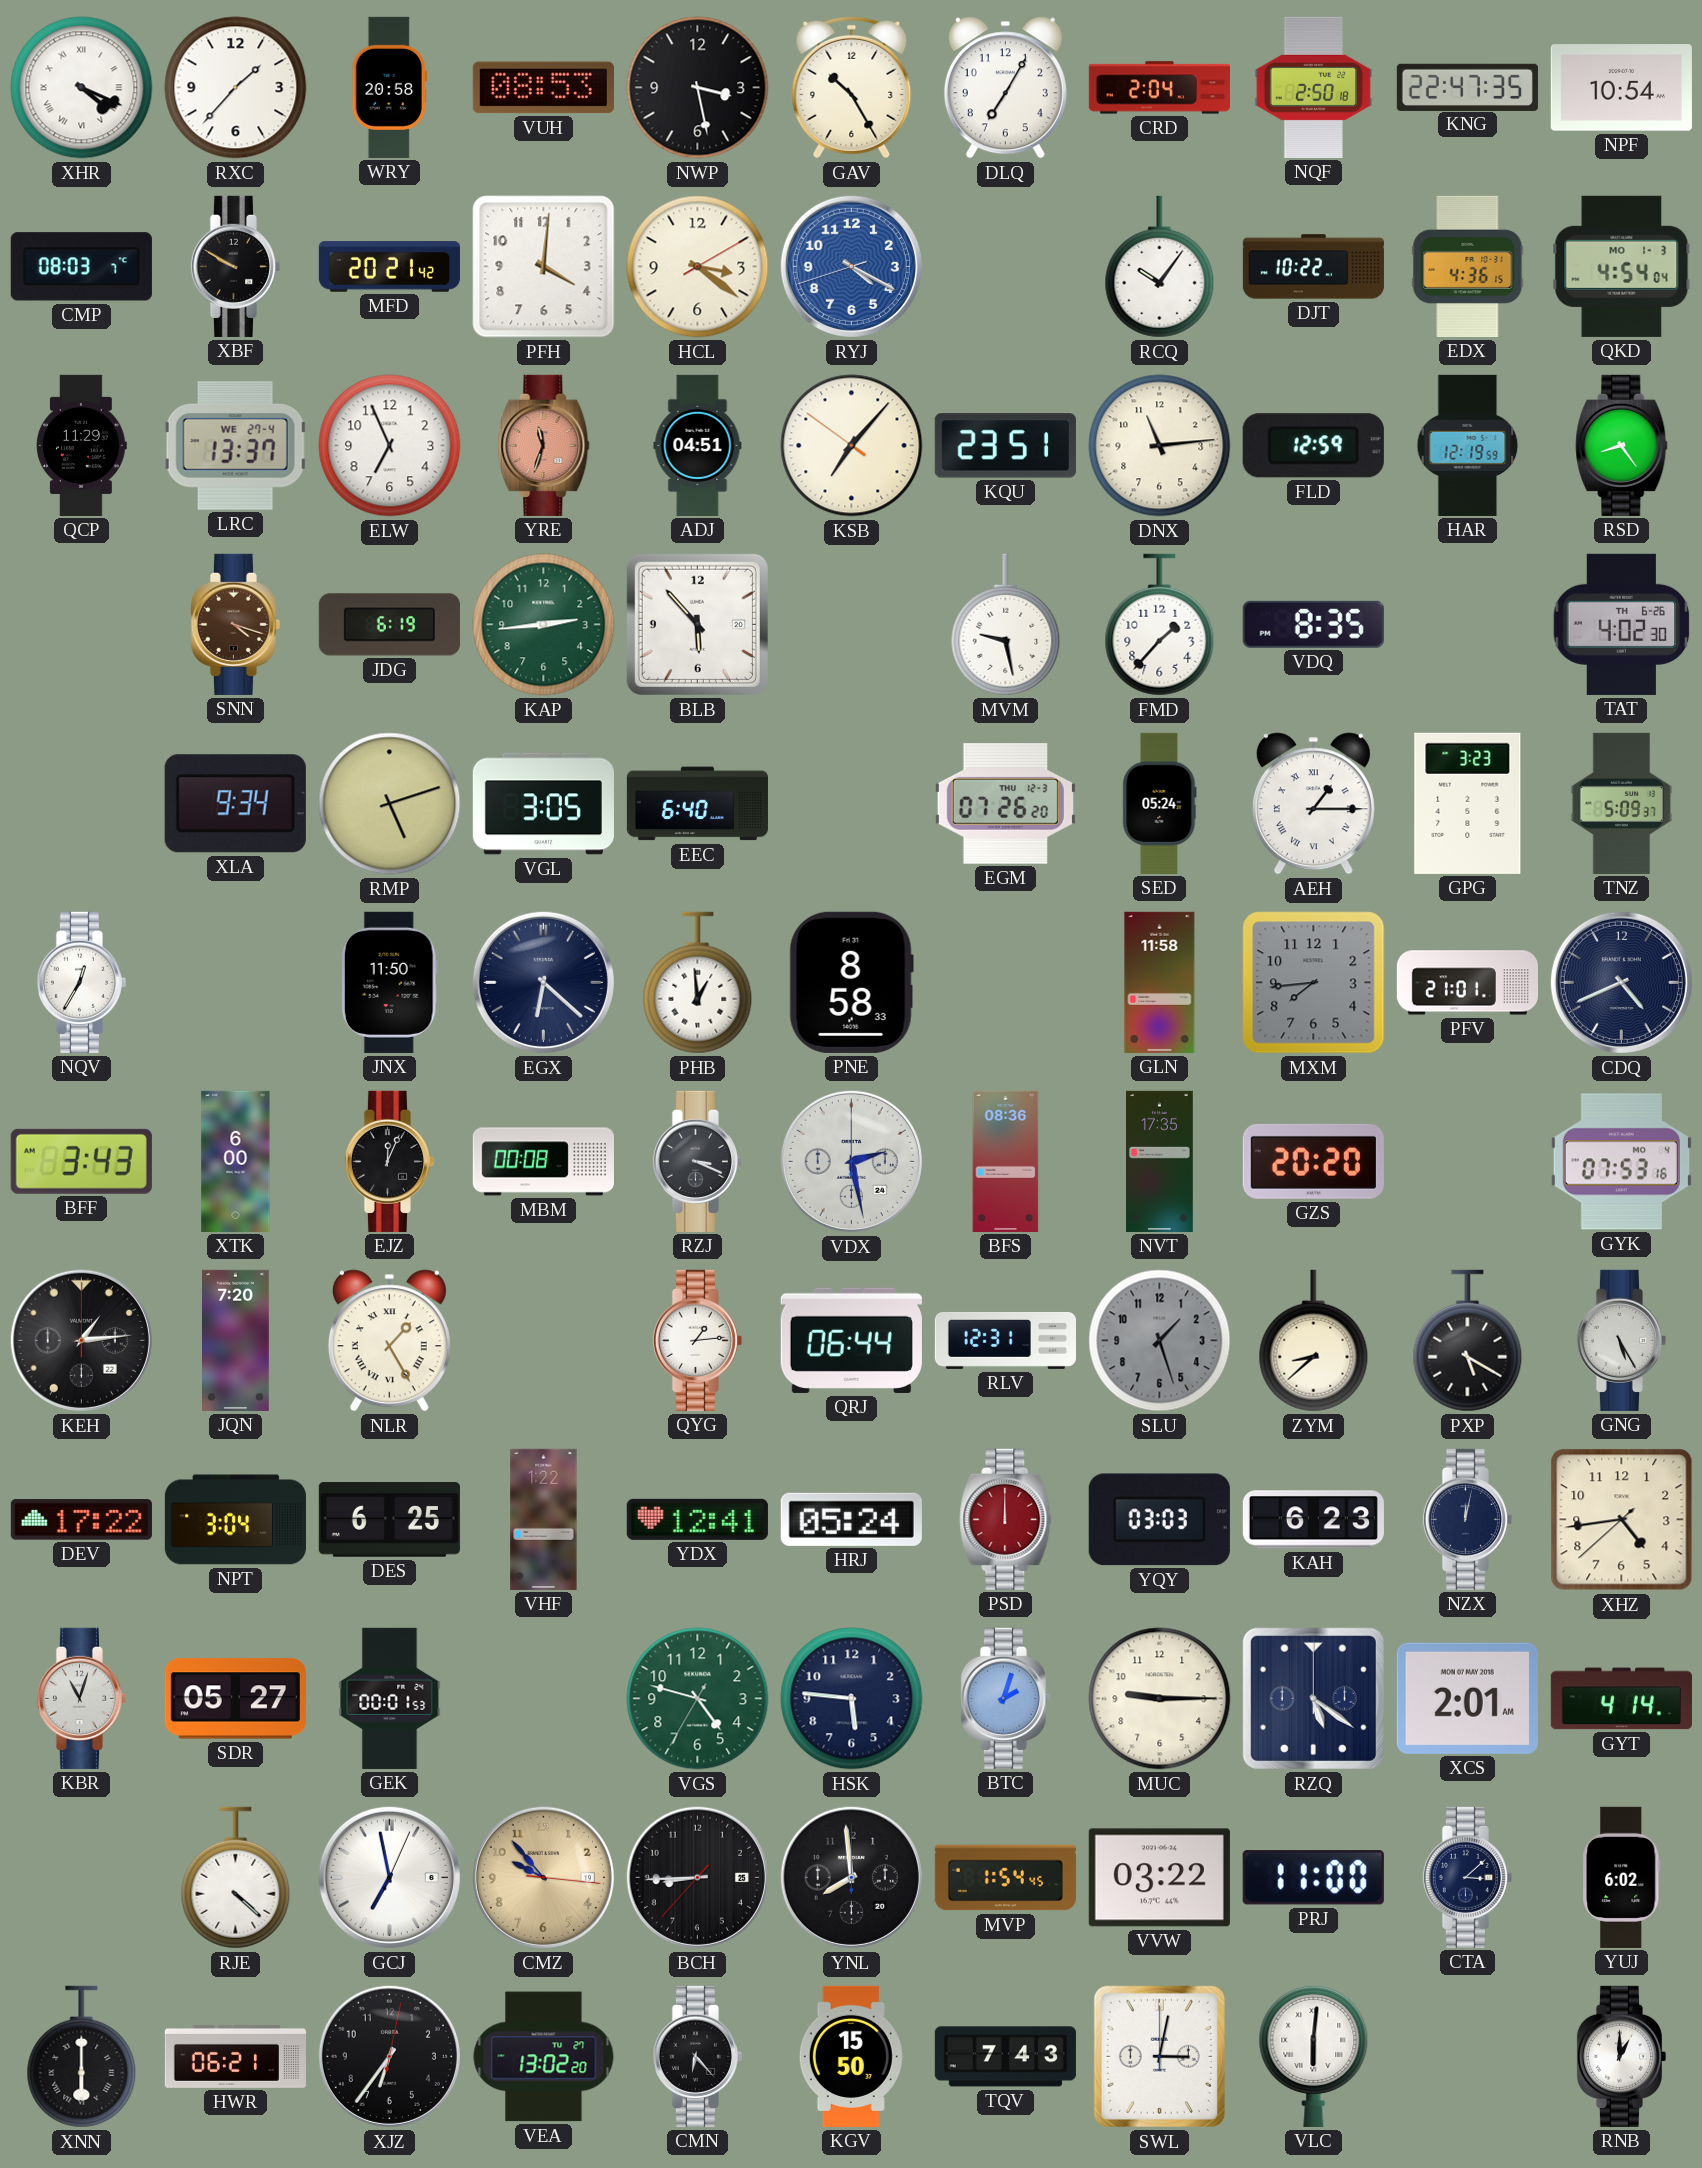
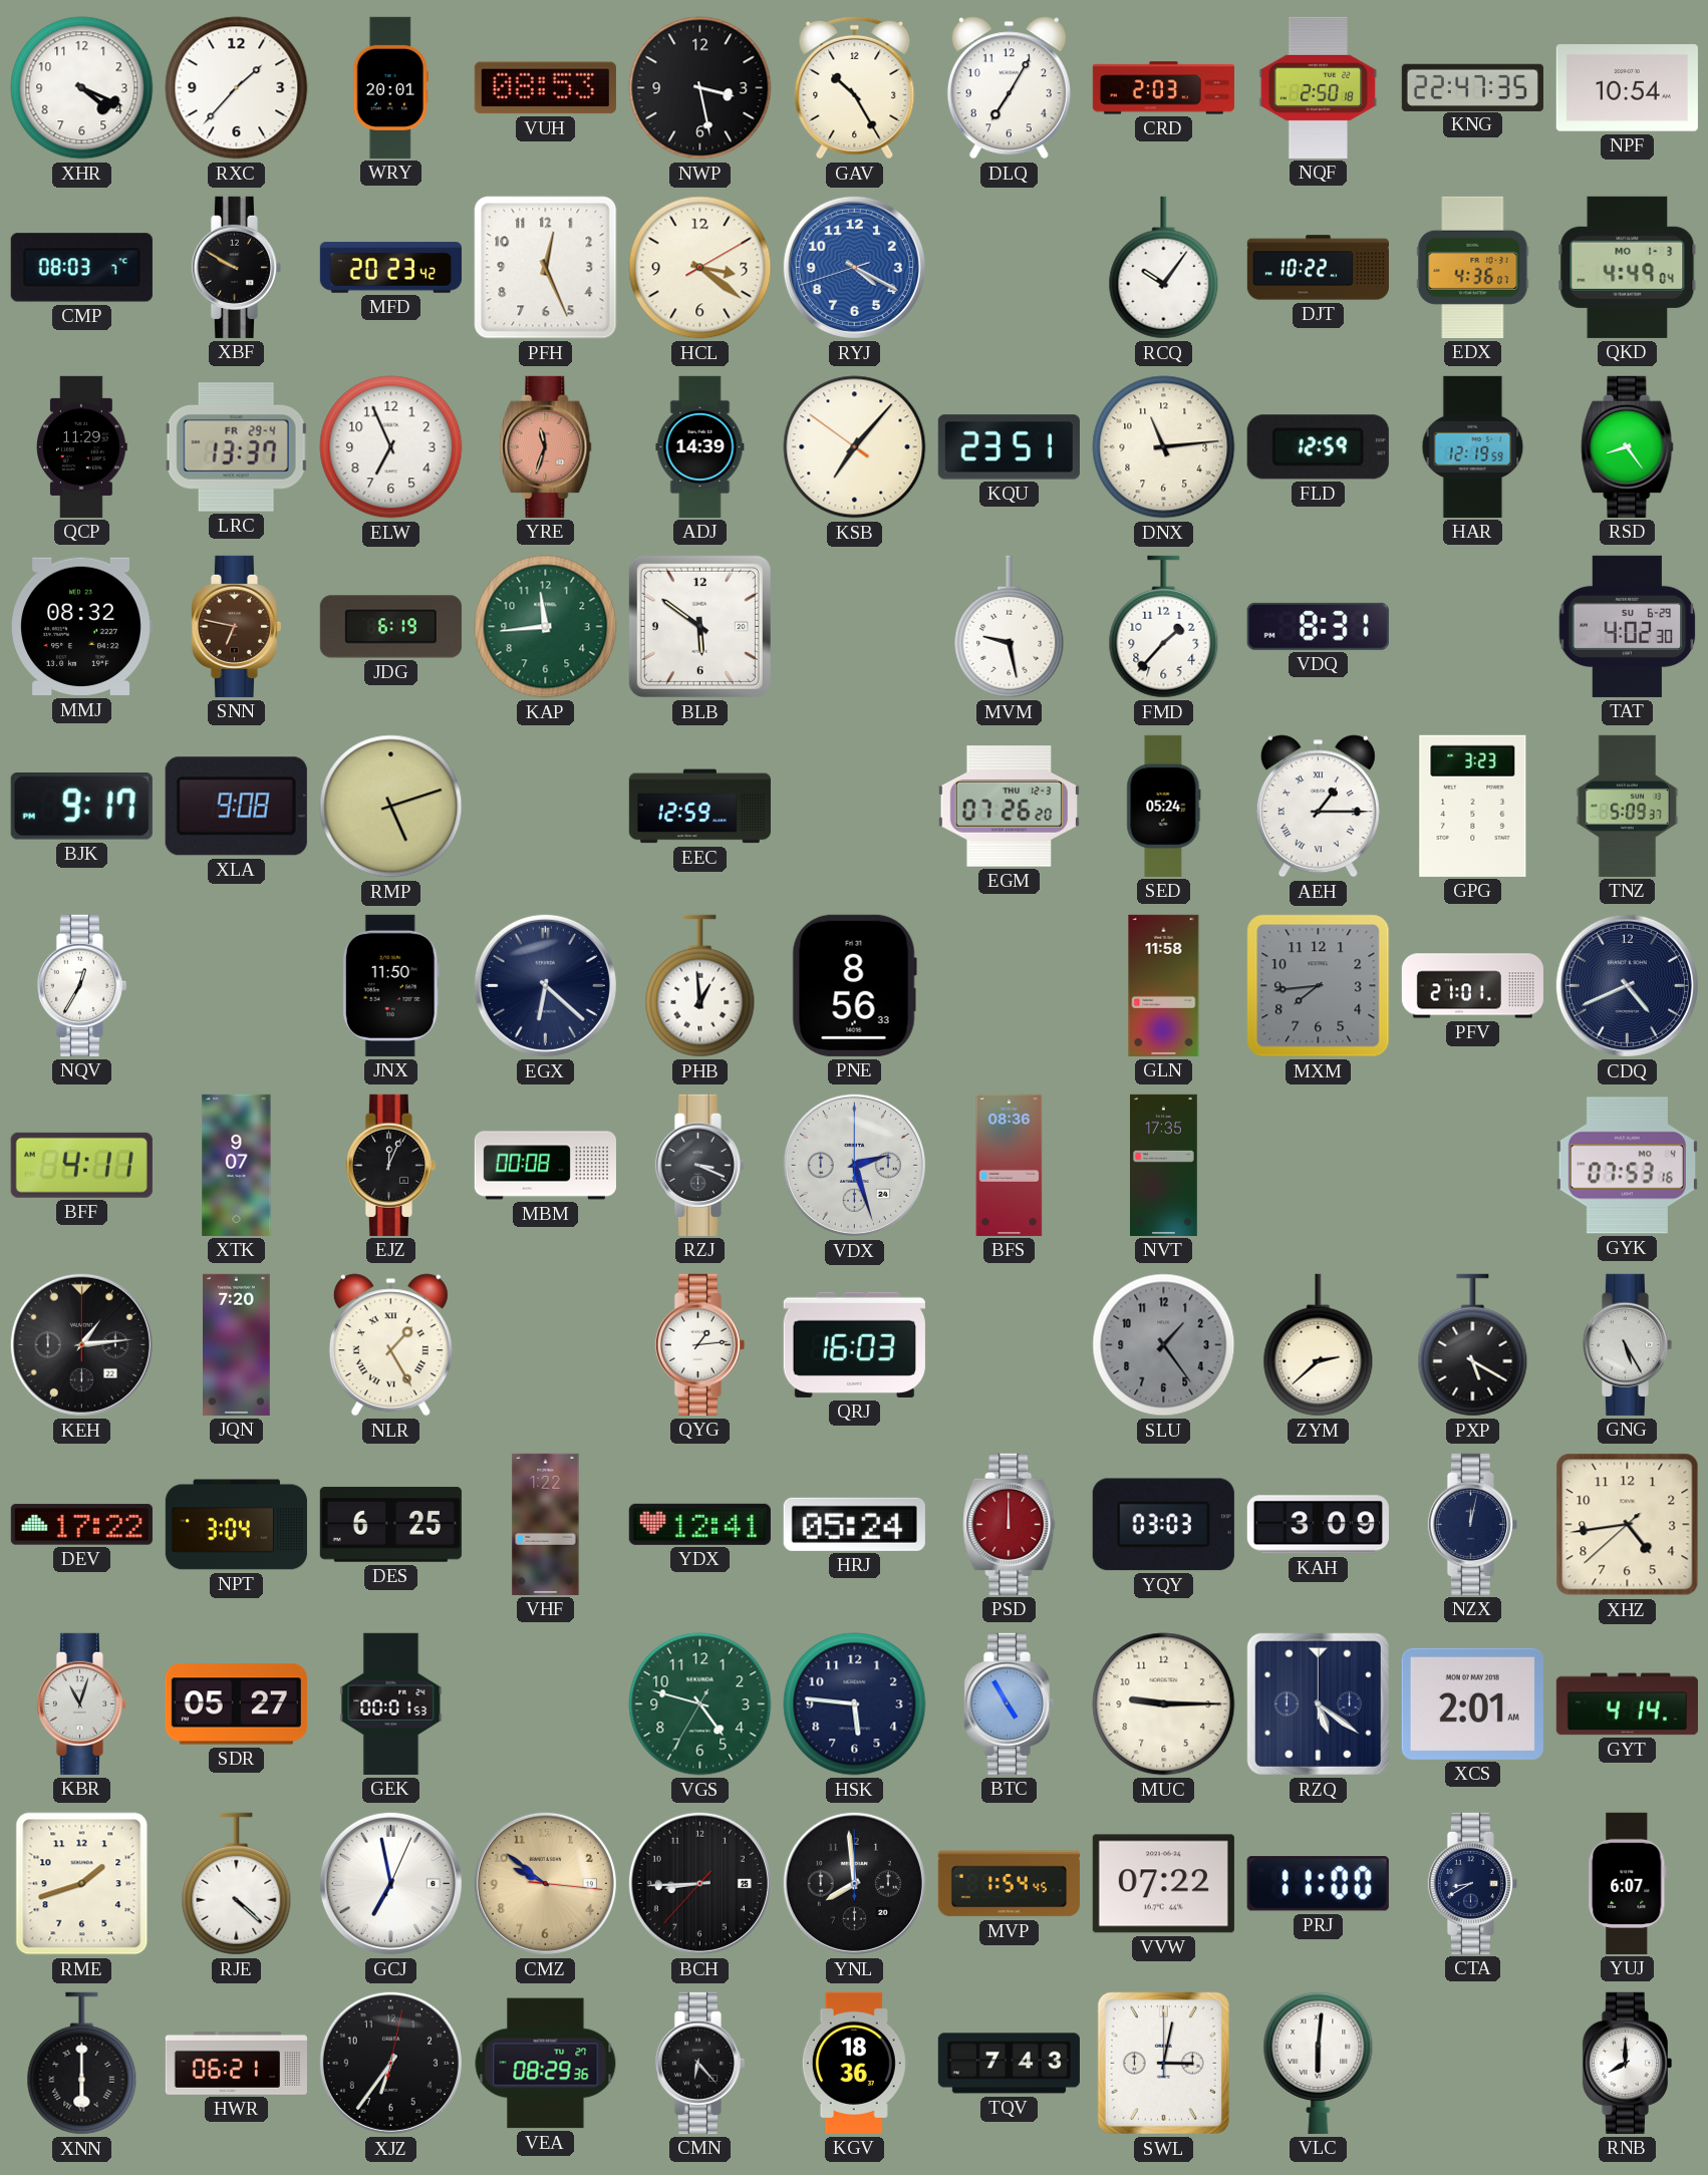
XHR numerals: Roman -> Arabic (82, 88)
WRY: 20:58 -> 20:01 (390, 87)
CRD: 2:04 -> 2:03 (1163, 88)
MFD: 20:21 -> 20:23 (390, 268)
PFH: 4:01 -> 12:26 (546, 268)
EDX: 4:36:15 -> 4:36:07 (1473, 267)
QKD: 4:54 -> 4:49 (1628, 267)
LRC date: WE 27-4 -> FR 29-4 (237, 447)
ADJ: 04:51 -> 14:39 (700, 446)
MMJ: none -> 08:32 (82, 627)
SNN: 4:18 -> 6:47 (236, 626)
KAP: 2:44 -> 11:44 (546, 627)
BLB: 5:53 -> 5:51 (699, 626)
VDQ: 8:35 -> 8:31 (1318, 626)
TAT date: TH 6-26 -> SU 6-29 (1628, 626)
BJK: none -> 9:17 (81, 807)
XLA: 9:34 -> 9:08 (236, 807)
VGL: 3:05 -> none (543, 804)
EEC: 6:40 -> 12:59 (699, 807)
PNE: 8:58 -> 8:56 (854, 985)
BFF: 3:43 -> 4:11 (81, 1165)
XTK: 6:00 -> 9:07 (237, 1165)
VDX: 2:28 -> 2:27 (854, 1165)
GZS: 20:20 -> none (1313, 1161)
QRJ: 06:44 -> 16:03 (854, 1344)
RLV: 12:31 -> none (1005, 1340)
SLU: 1:27 -> 1:24 (1164, 1345)
ZYM: 8:38 -> 2:38 (1319, 1345)
KAH: 6:23 -> 3:09 (1318, 1525)
BTC: 2:03 -> 4:55 (1009, 1703)
RME: none -> 1:42 (82, 1884)
CMZ: 9:53 -> 9:51 (545, 1883)
VVW: 03:22 -> 07:22 (1163, 1884)
CTA: 3:08 -> 8:40 (1472, 1883)
YUJ: 6:02 -> 6:07 (1628, 1883)
VEA: 13:02 -> 08:29 (546, 2064)
KGV: 15:50 -> 18:36 (854, 2063)
RNB: 1:00 -> 8:00 (1627, 2063)
